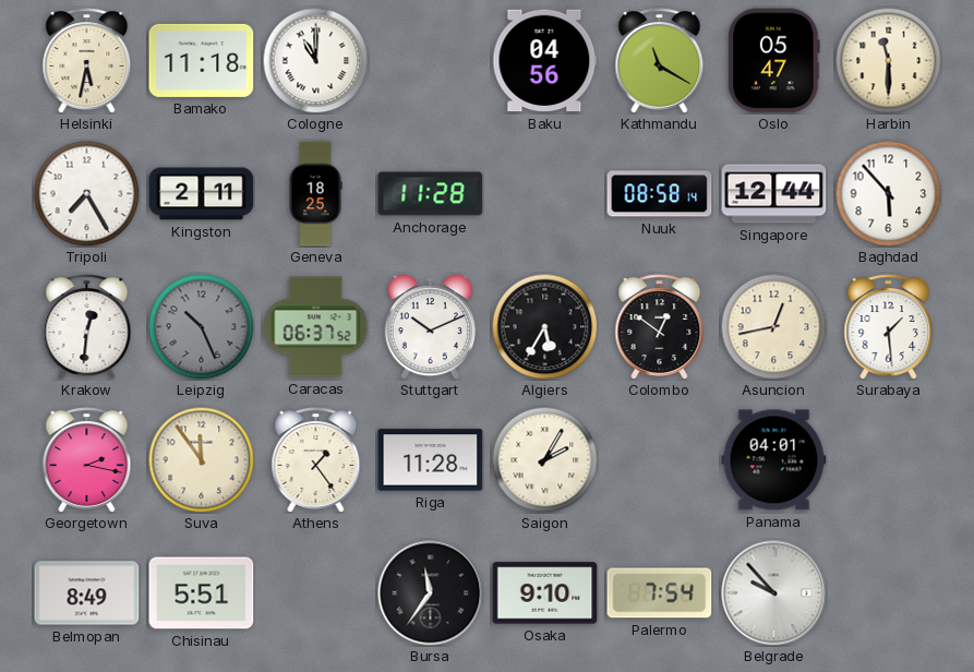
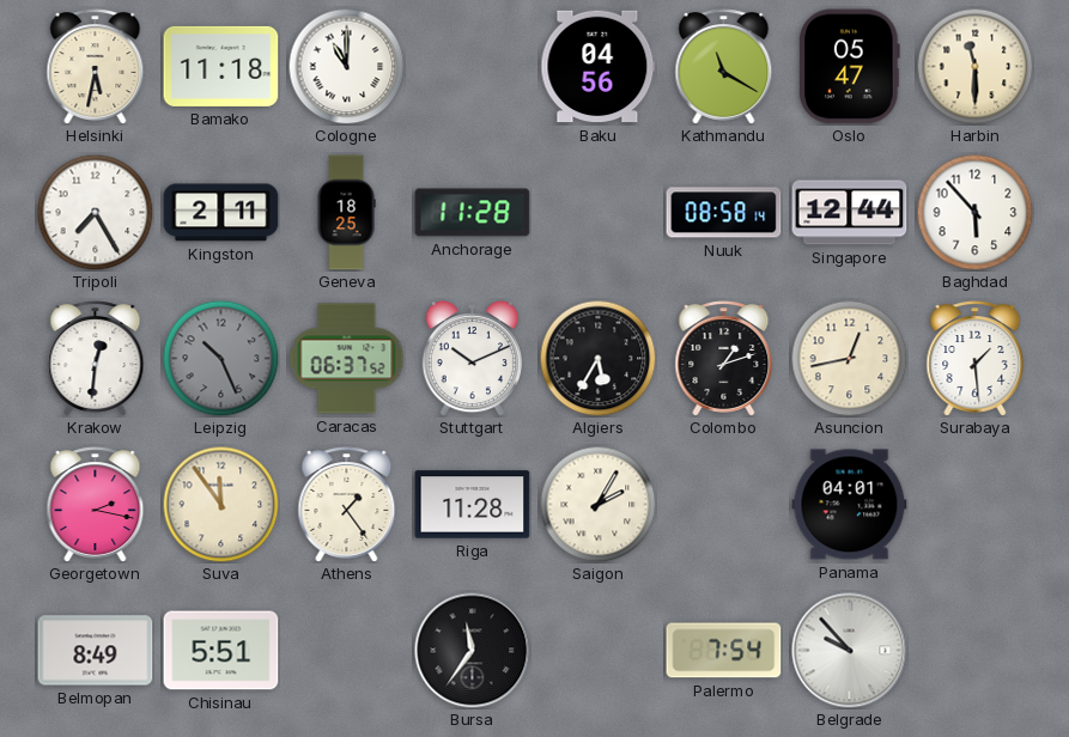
Colombo: 12:51 -> 1:12 (724, 359)
Osaka: 9:10 -> none (545, 593)
